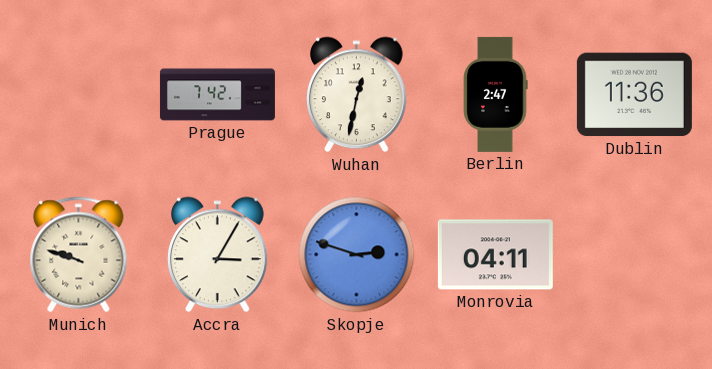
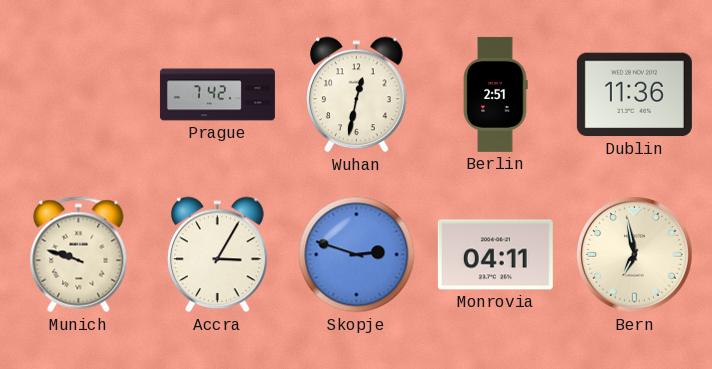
Berlin: 2:47 -> 2:51 (495, 94)
Bern: none -> 6:58 (635, 255)
